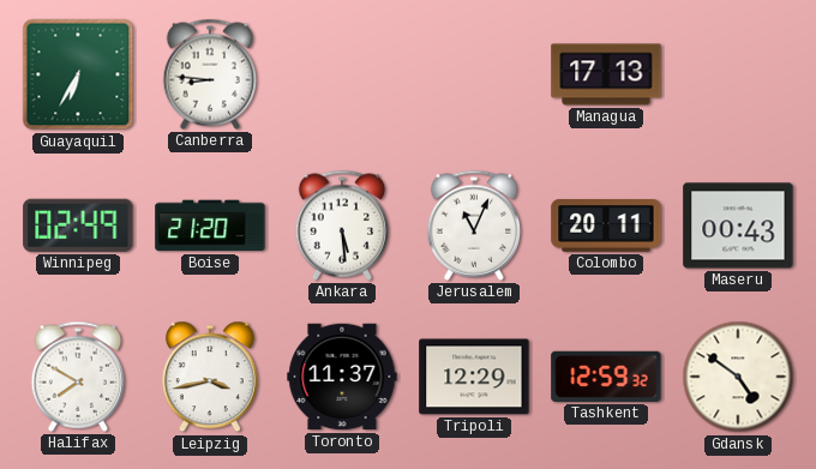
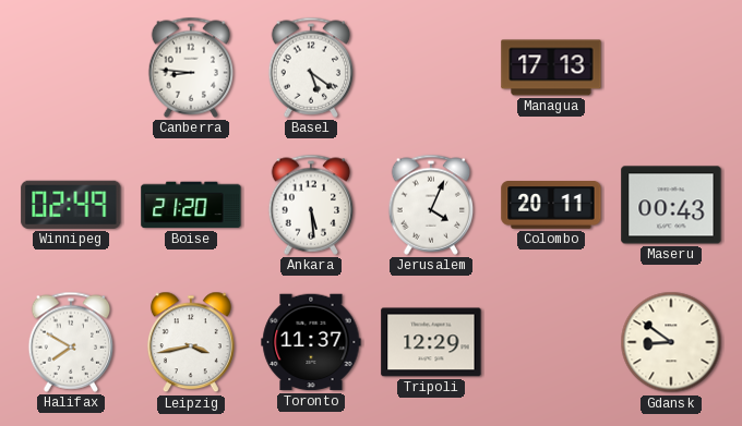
Guayaquil: 6:35 -> none (78, 74)
Basel: none -> 5:21 (311, 68)
Jerusalem: 11:04 -> 4:04 (431, 205)
Tashkent: 12:59 -> none (606, 377)
Gdansk: 4:51 -> 8:51 (671, 342)
